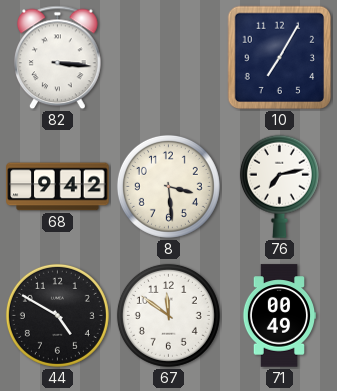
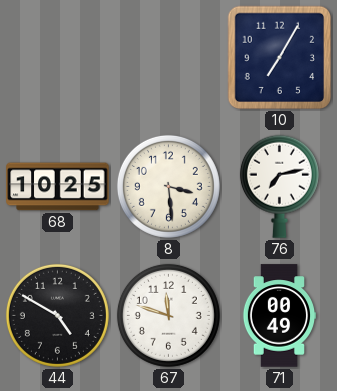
82: 3:16 -> none (58, 58)
68: 9:42 -> 10:25 (58, 187)
67: 11:51 -> 11:48 (168, 315)
